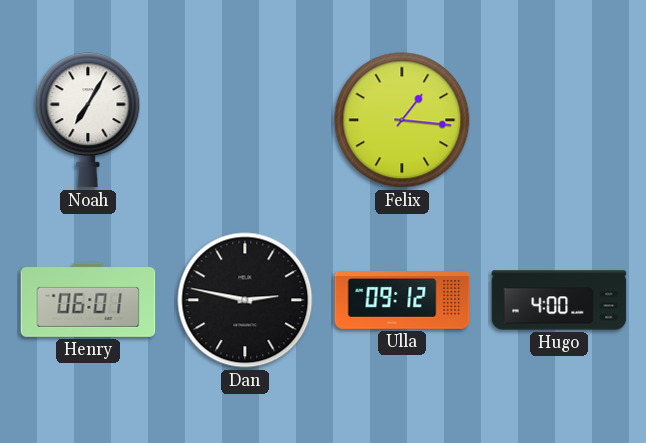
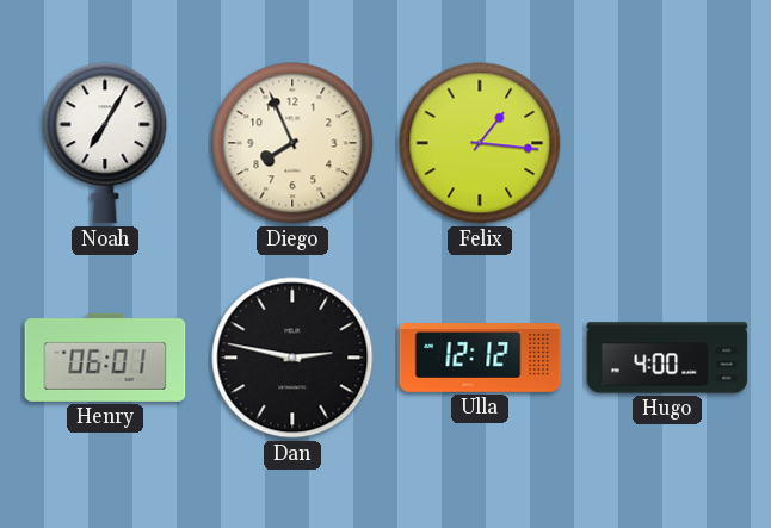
Diego: none -> 7:56 (292, 143)
Ulla: 09:12 -> 12:12 (480, 359)
